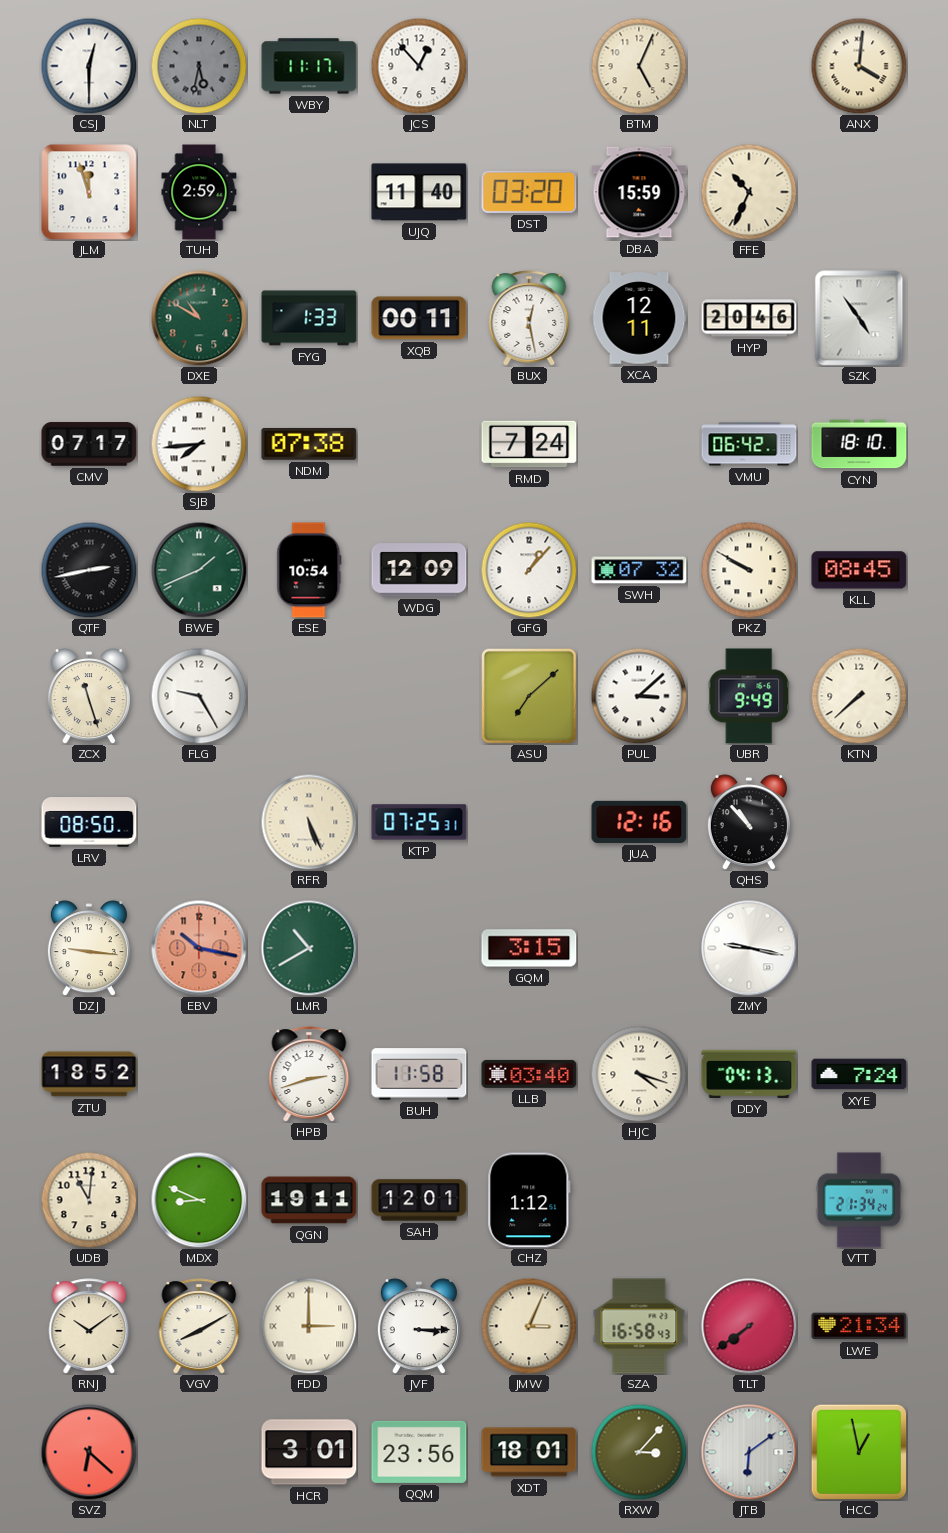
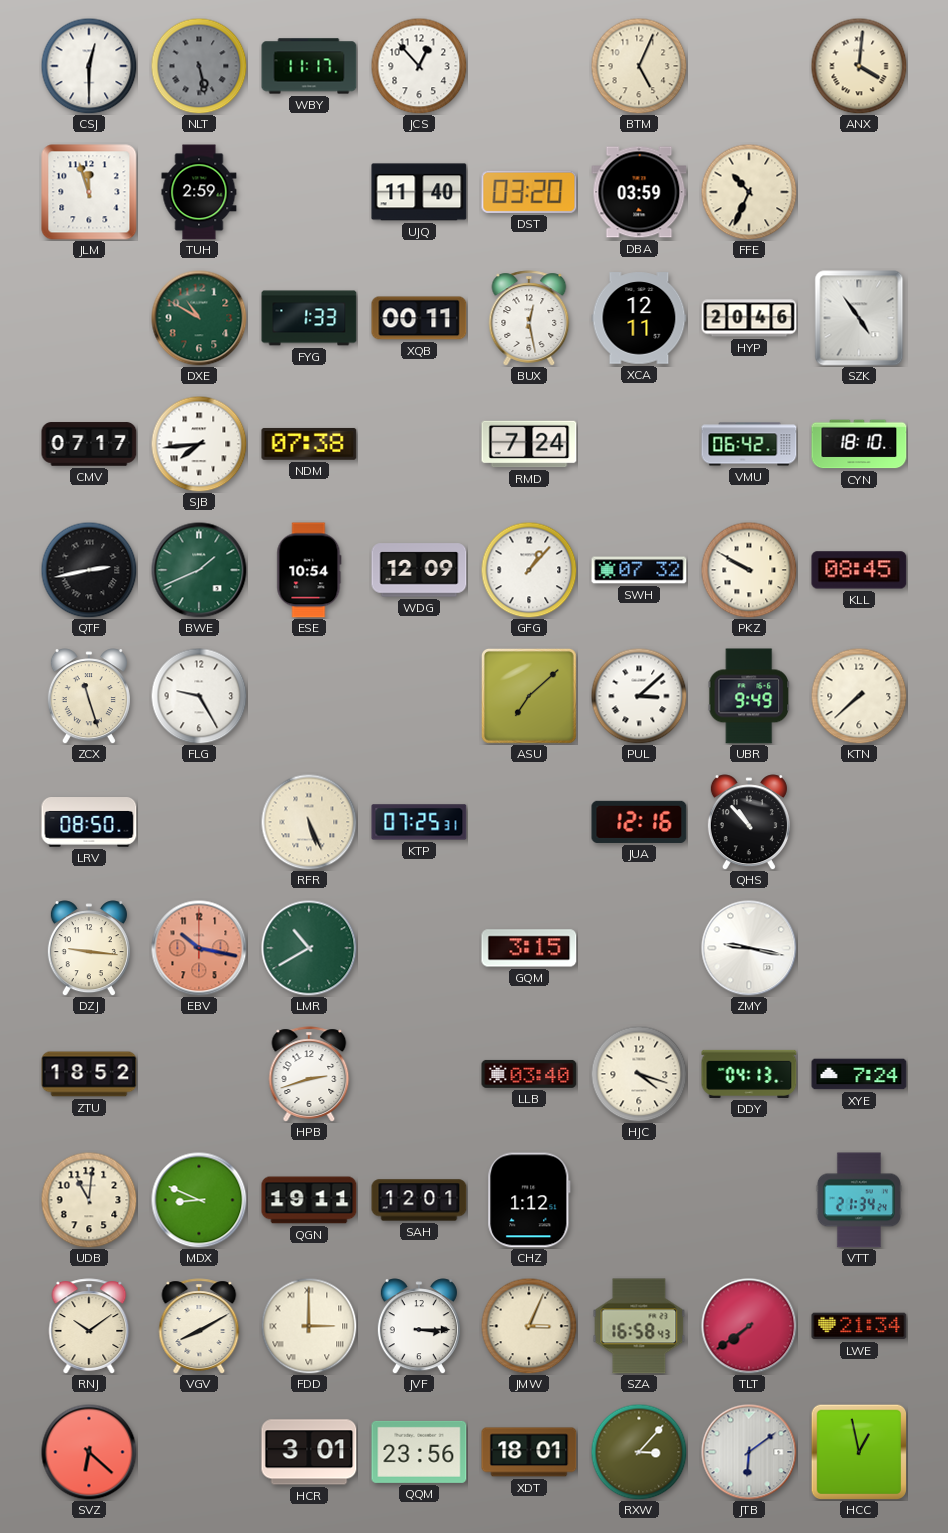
NLT: 5:32 -> 5:28 (199, 66)
DBA: 15:59 -> 03:59 (639, 192)
BUH: 11:58 -> none (419, 1074)
